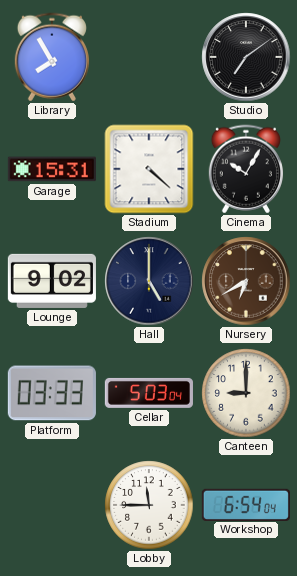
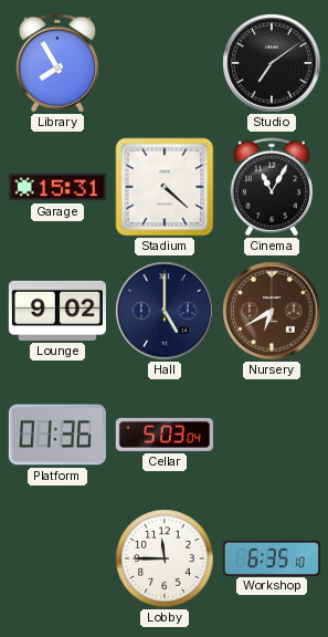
Cinema: 10:05 -> 11:05 (272, 187)
Platform: 03:33 -> 01:36 (57, 435)
Canteen: 9:00 -> none (246, 393)
Workshop: 6:54 -> 6:35 (272, 557)
